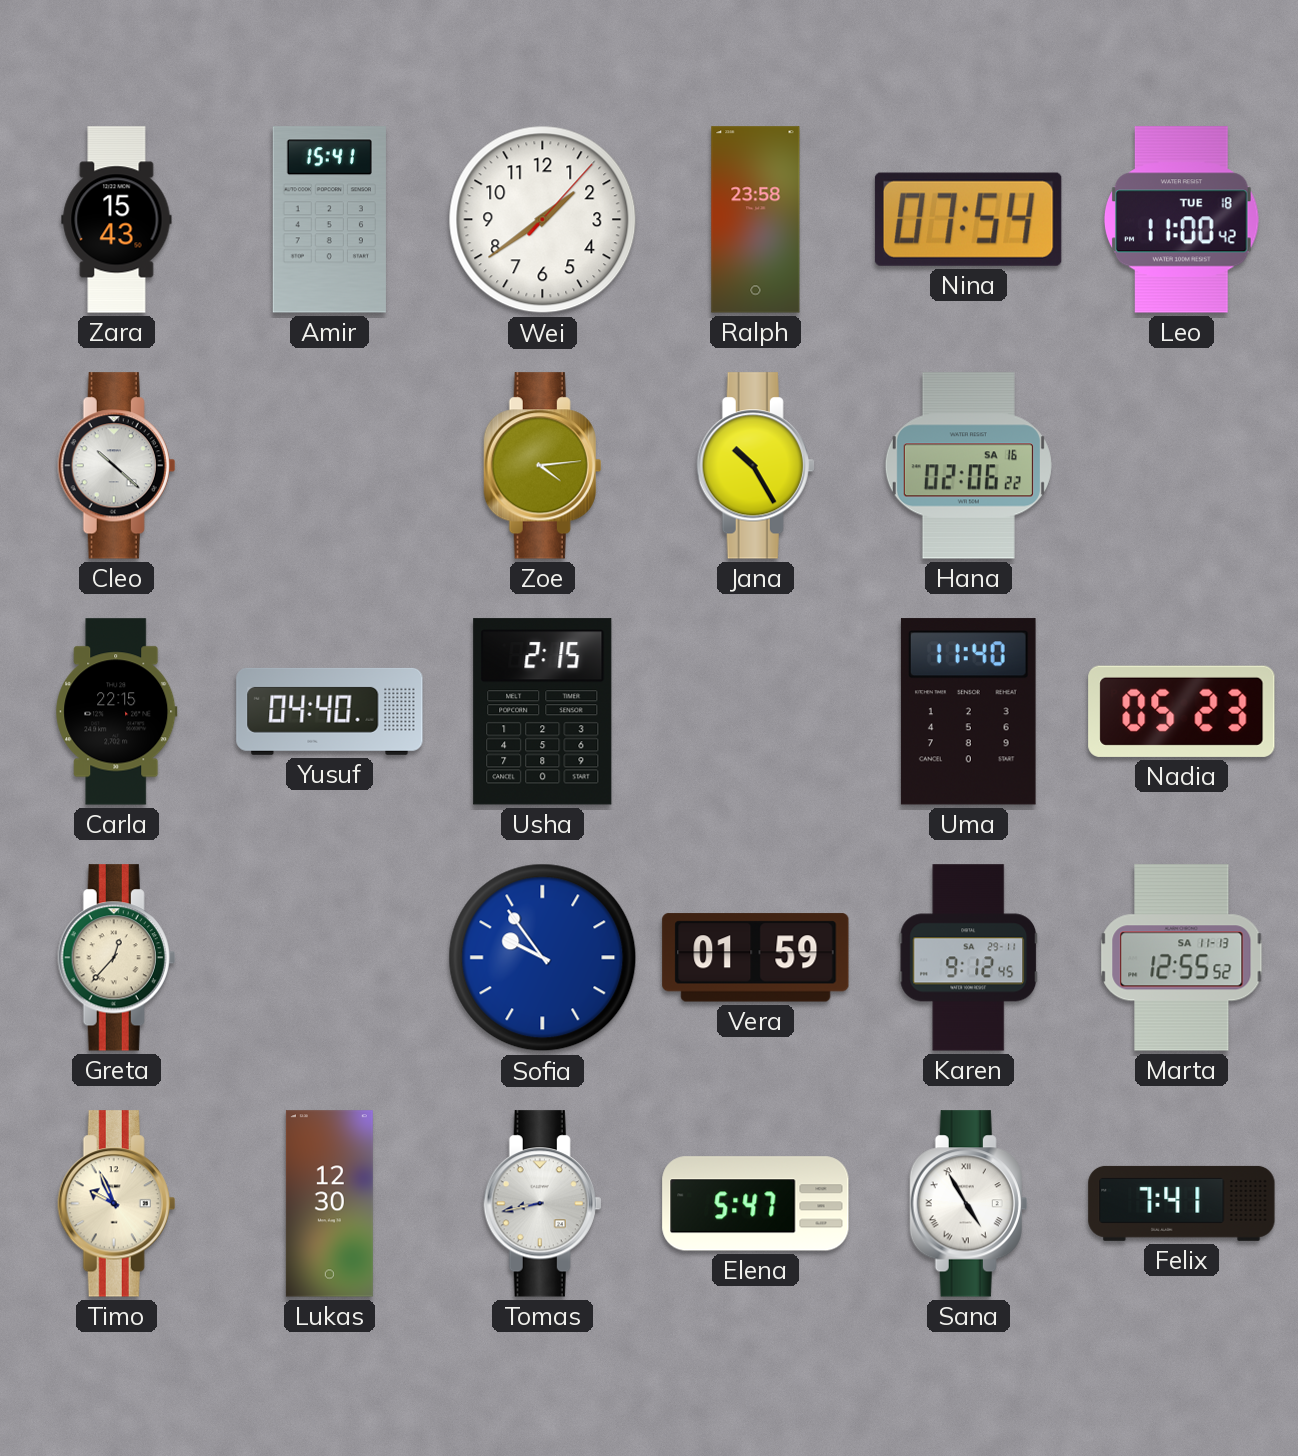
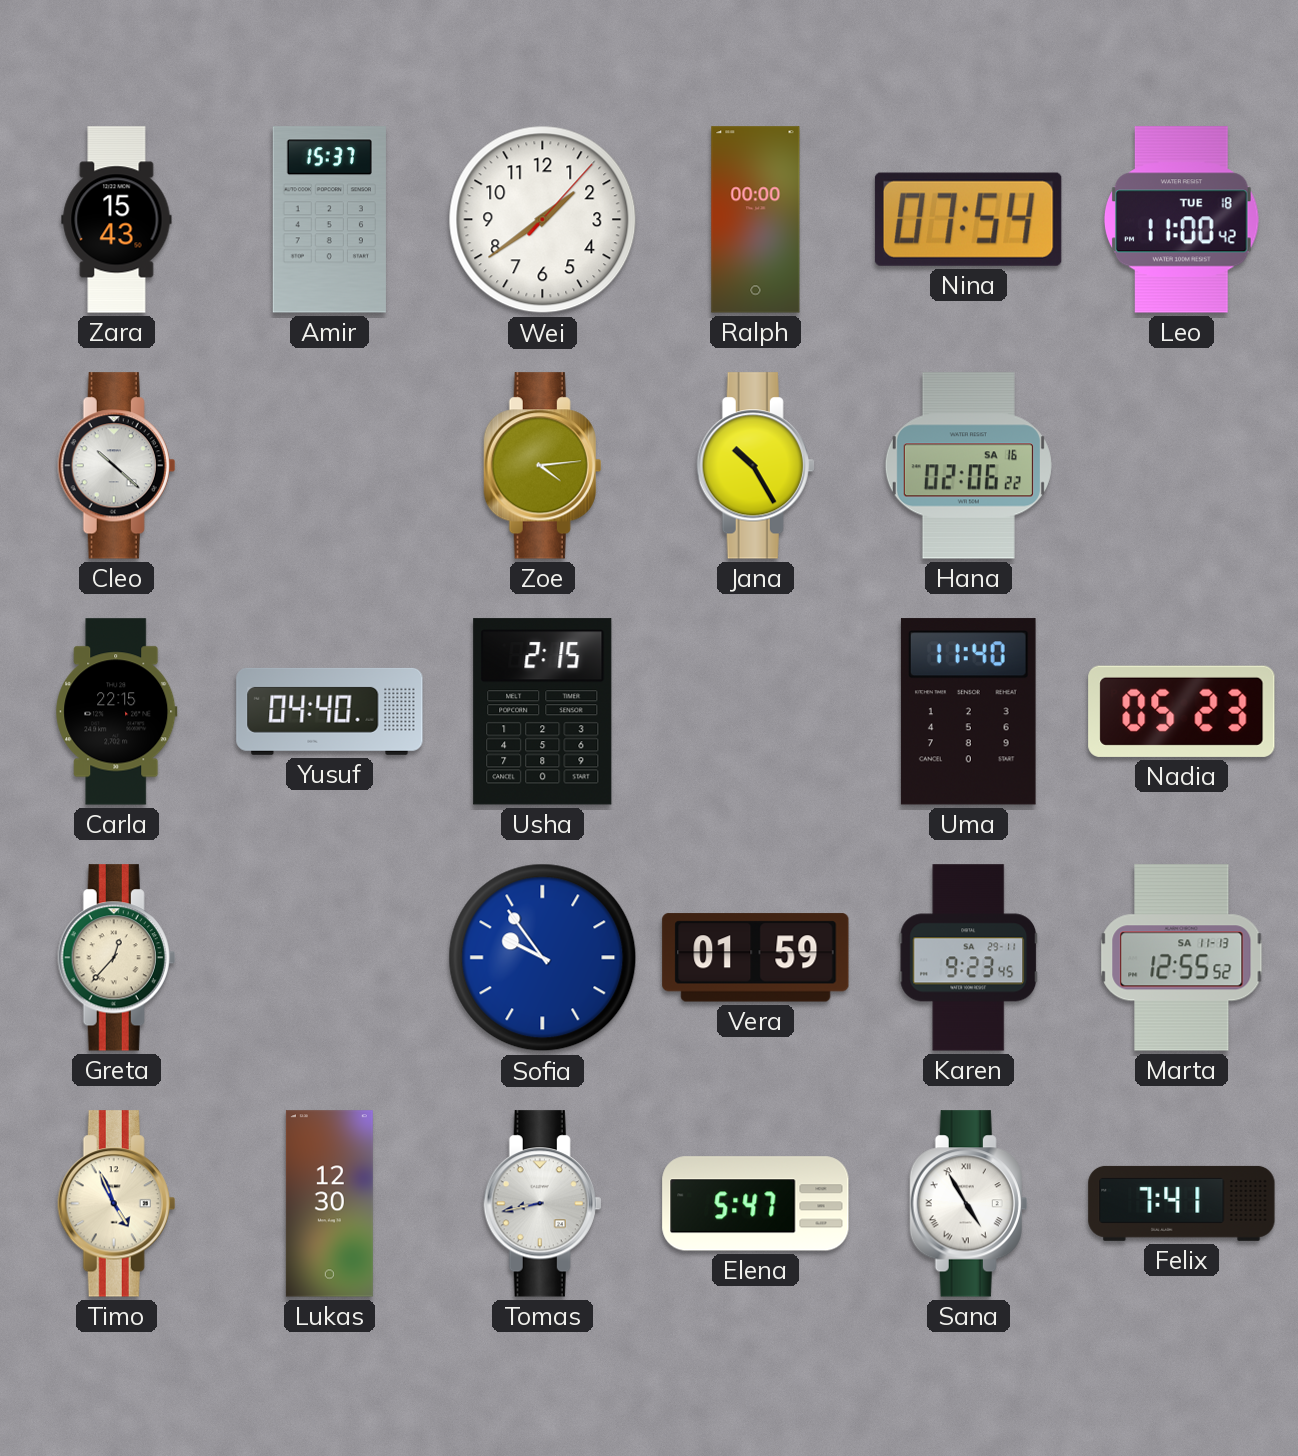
Amir: 15:41 -> 15:37 (329, 220)
Ralph: 23:58 -> 00:00 (756, 220)
Karen: 9:12 -> 9:23 (969, 958)
Timo: 9:56 -> 4:56 (117, 1204)
